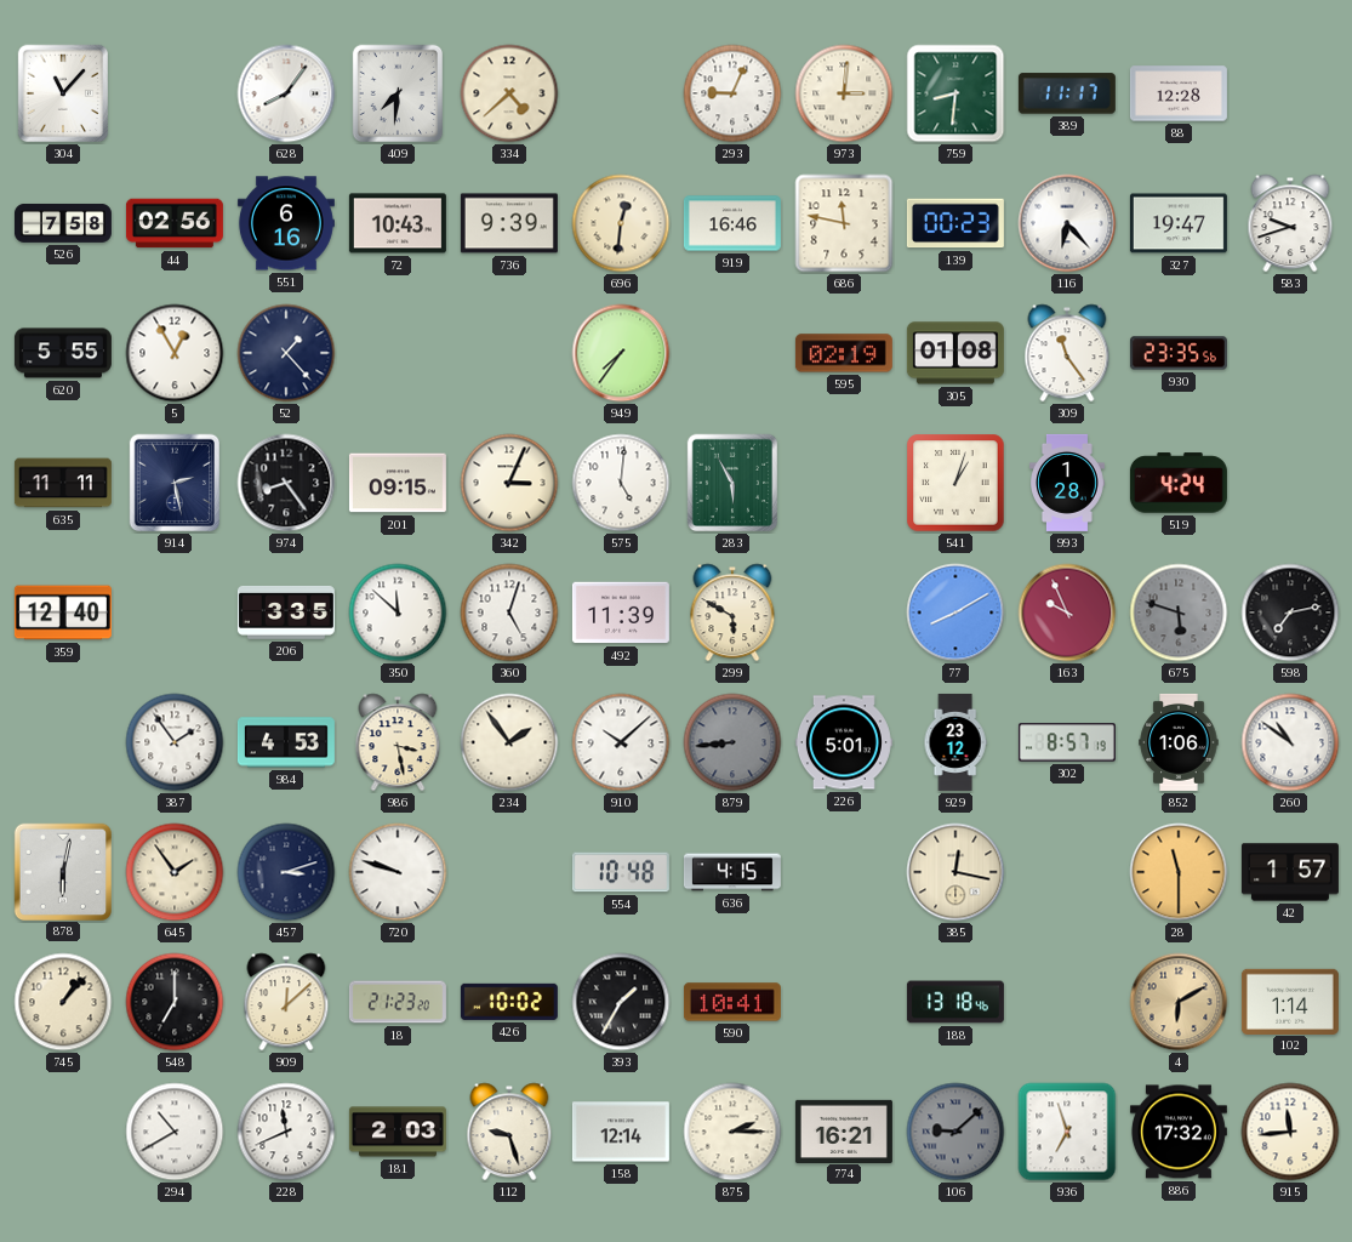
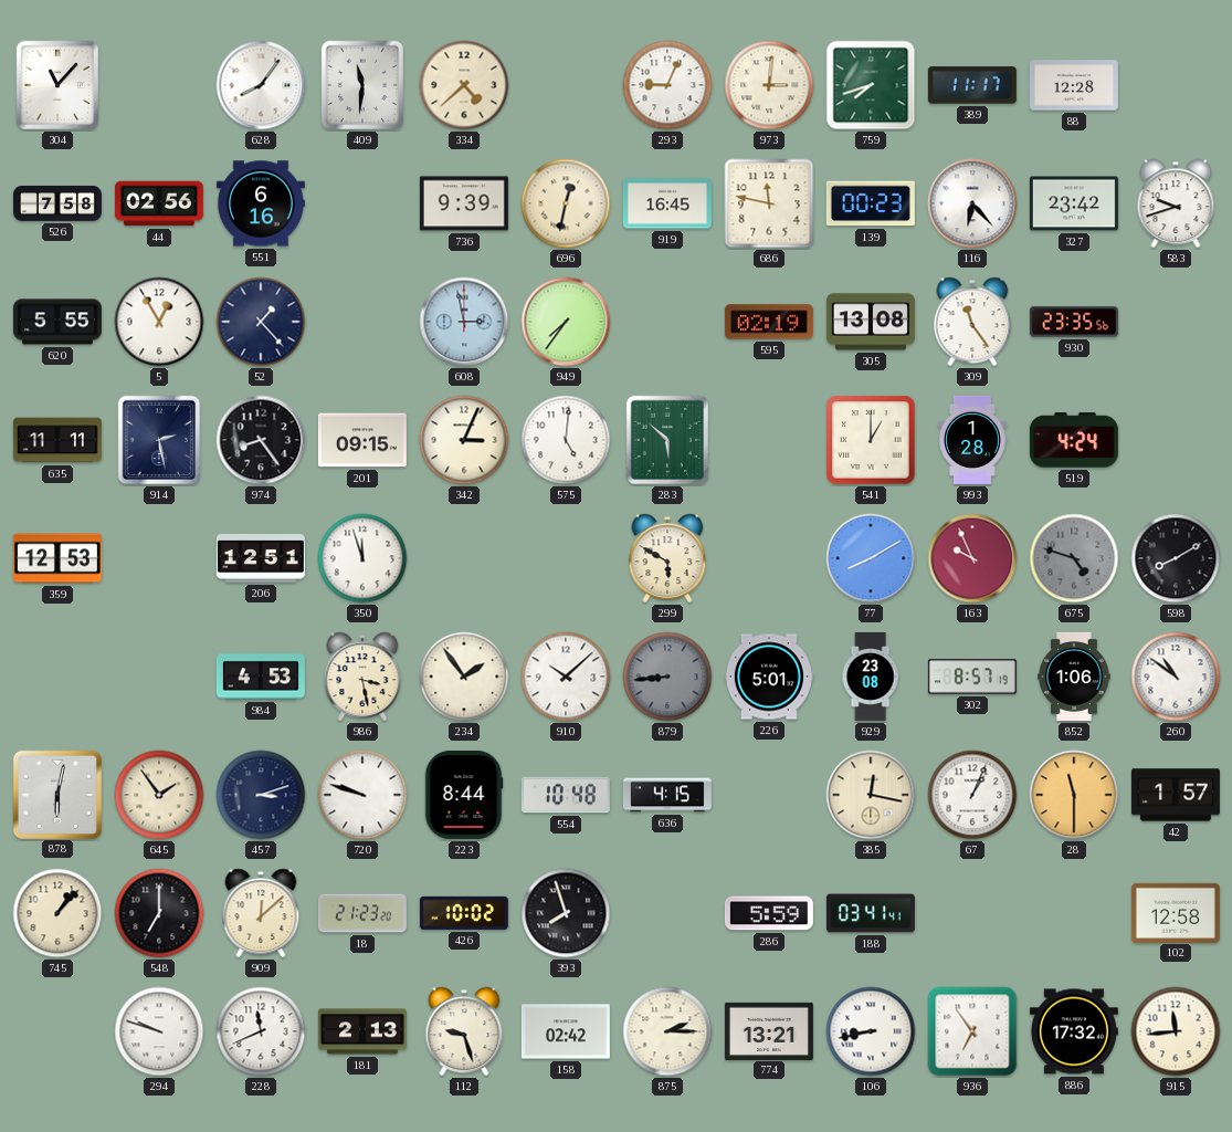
409: 7:31 -> 11:31 (362, 85)
759: 8:31 -> 7:42 (871, 85)
72: 10:43 -> none (398, 223)
696: 12:31 -> 12:32 (566, 203)
919: 16:46 -> 16:45 (667, 203)
327: 19:47 -> 23:42 (1074, 203)
608: none -> 2:58 (464, 322)
305: 01:08 -> 13:08 (871, 322)
283: 5:55 -> 5:52 (667, 440)
541: 1:03 -> 1:00 (871, 440)
359: 12:40 -> 12:53 (57, 558)
206: 3:35 -> 12:51 (261, 558)
350: 11:52 -> 11:57 (362, 558)
360: 5:03 -> none (509, 613)
492: 11:39 -> none (621, 613)
675: 5:48 -> 4:48 (1074, 558)
598: 7:13 -> 8:10 (1176, 558)
387: 1:54 -> none (175, 742)
929: 23:12 -> 23:08 (871, 677)
223: none -> 8:44 (464, 795)
67: none -> 1:04 (972, 795)
393: 1:35 -> 7:57 (566, 913)
590: 10:41 -> none (732, 1002)
286: none -> 5:59 (769, 913)
188: 13:18 -> 03:41 (871, 913)
4: 6:10 -> none (1179, 1002)
102: 1:14 -> 12:58 (1176, 912)
294: 10:40 -> 9:48 (159, 1031)
181: 2:03 -> 2:13 (362, 1031)
158: 12:14 -> 02:42 (566, 1031)
774: 16:21 -> 13:21 (769, 1030)
106: 9:08 -> 8:43 (871, 1031)
106 dial: grey -> white (871, 1031)
936: 6:57 -> 6:54 (972, 1031)
